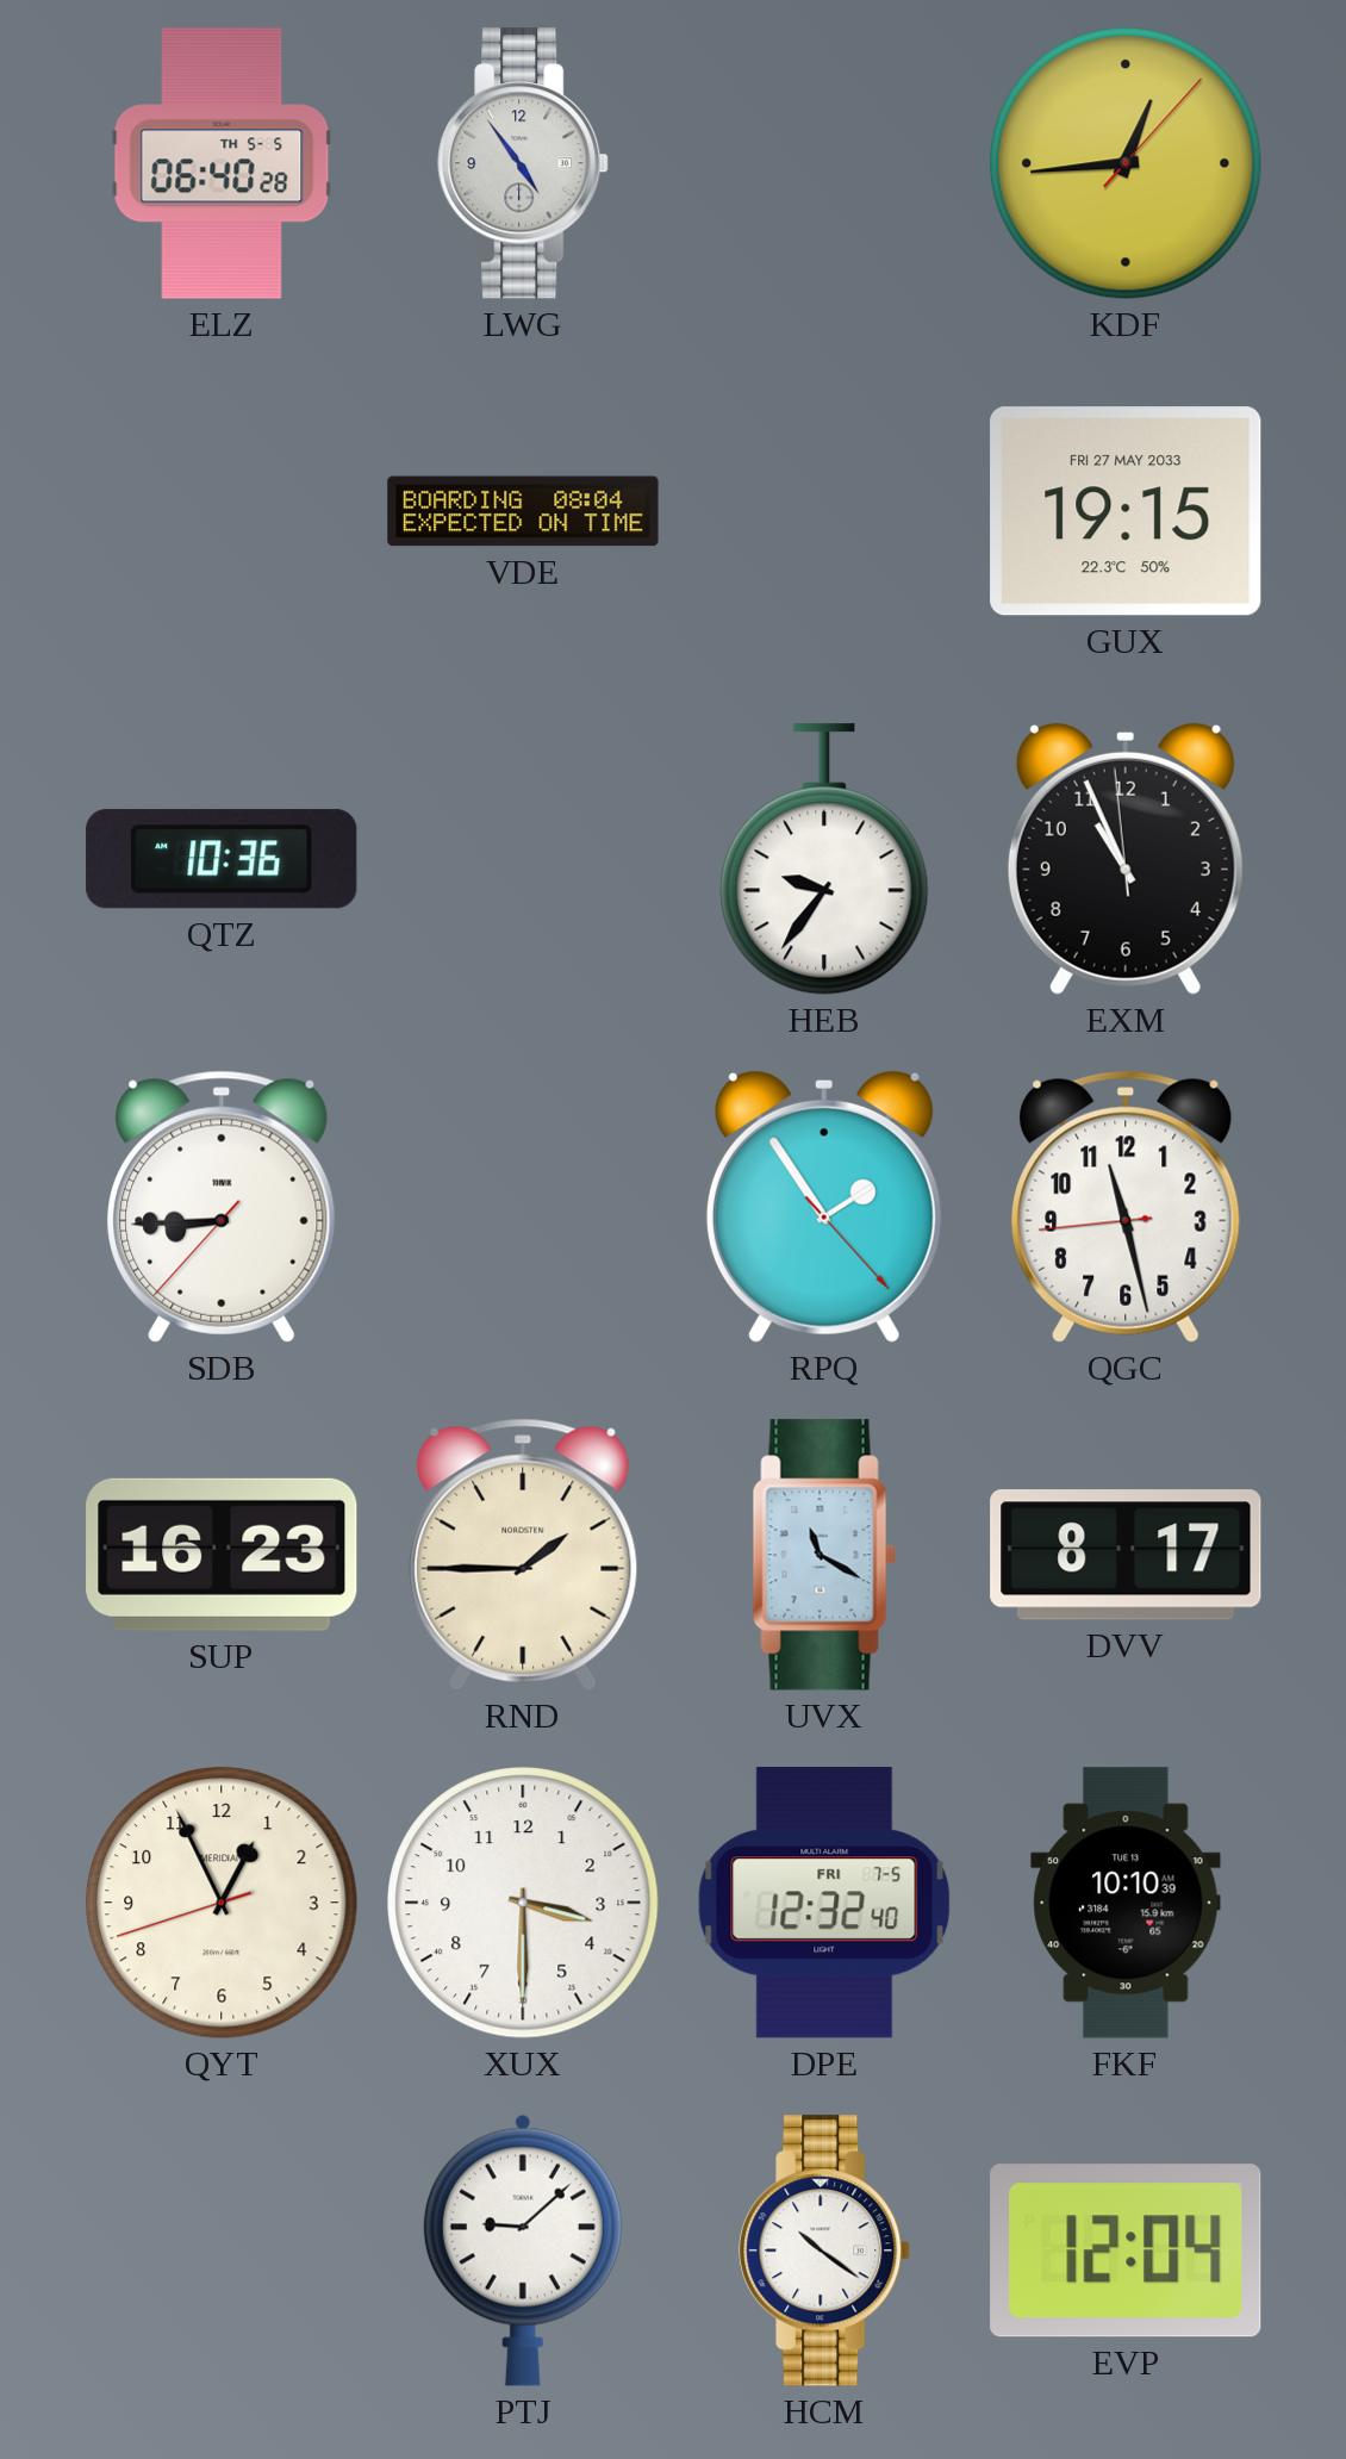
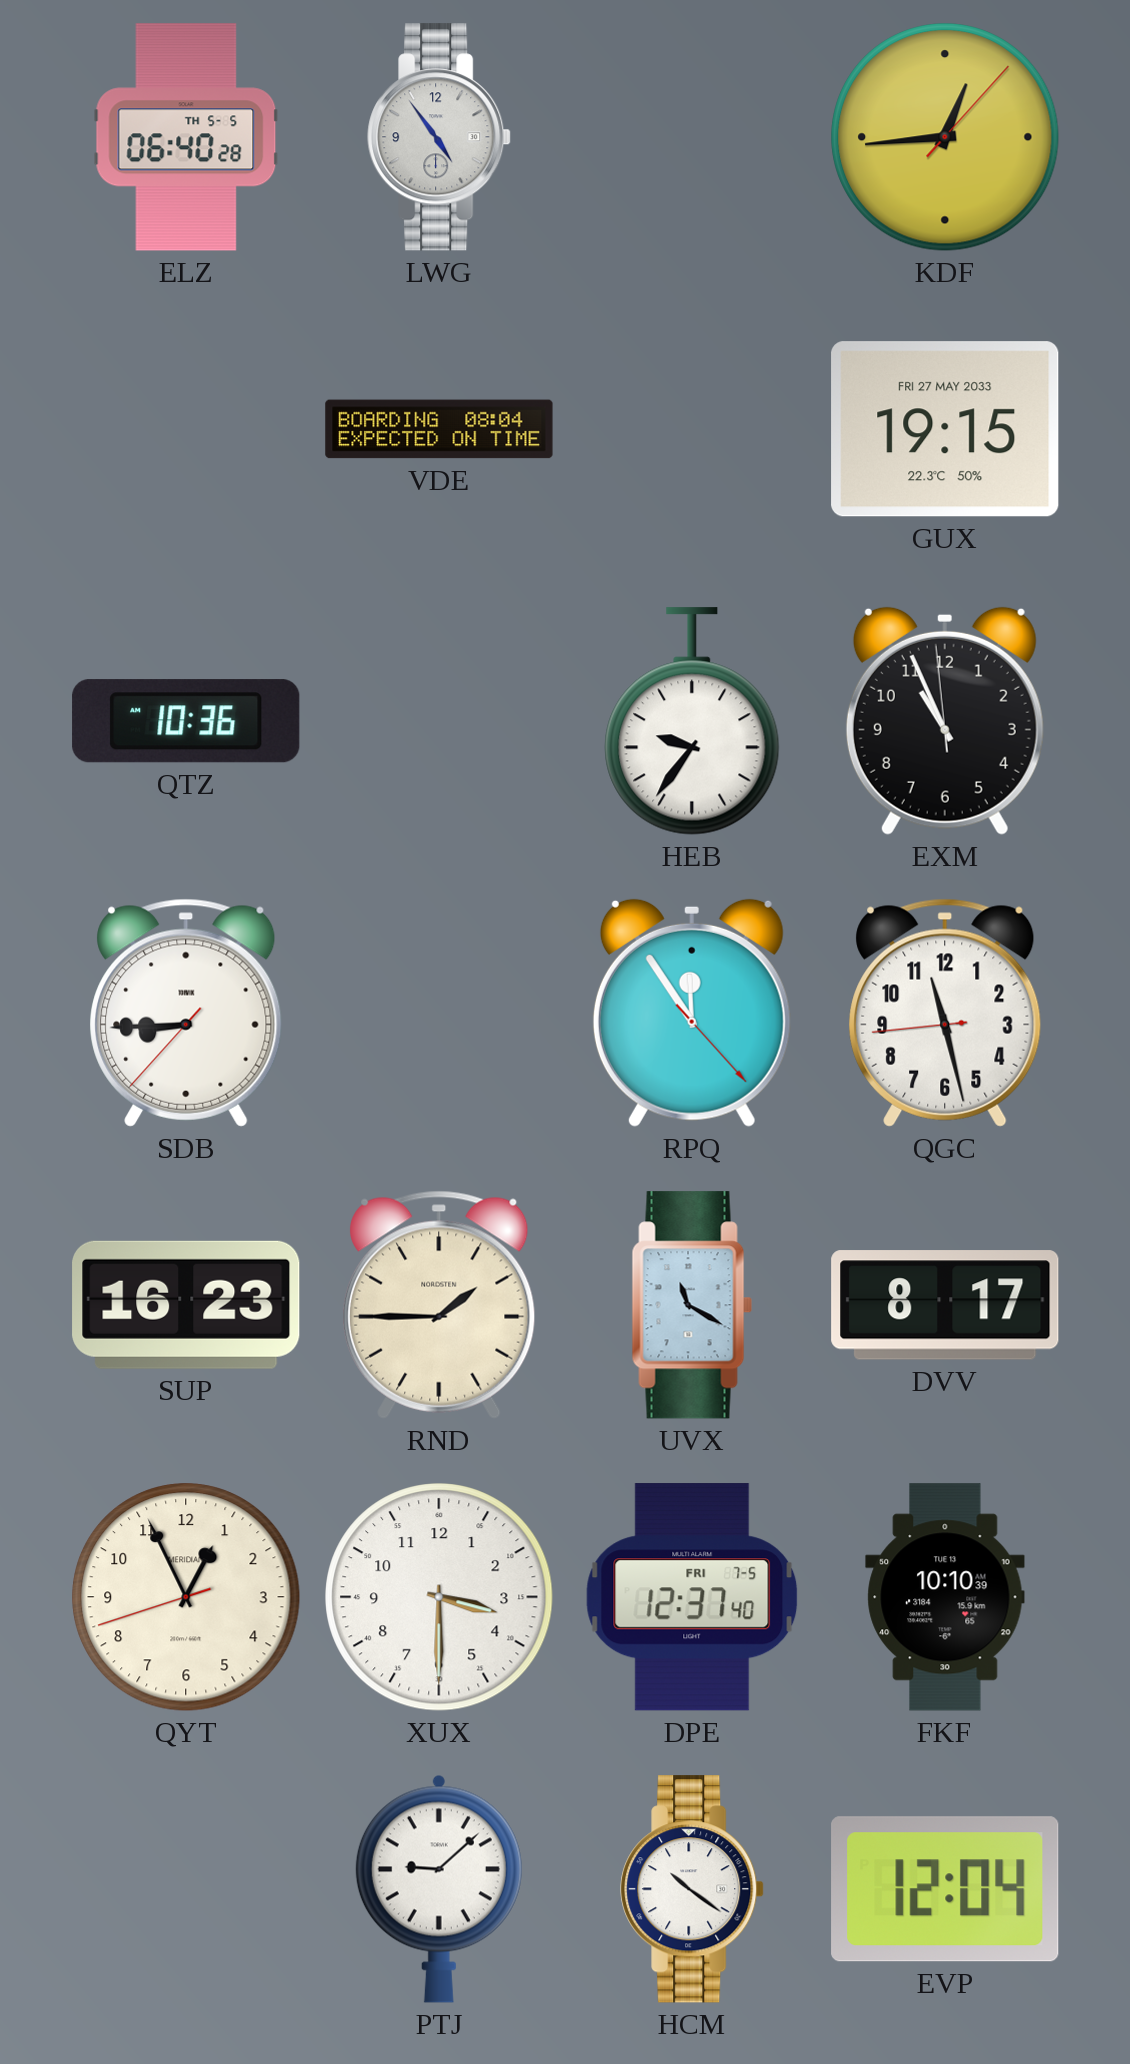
RPQ: 1:54 -> 11:54 (692, 1013)
DPE: 12:32 -> 12:37 (692, 1597)
